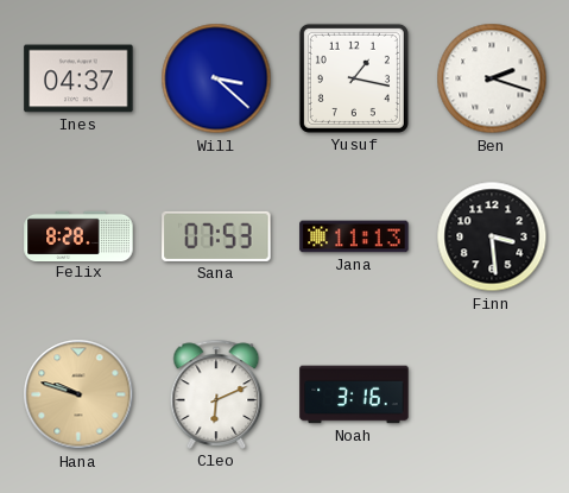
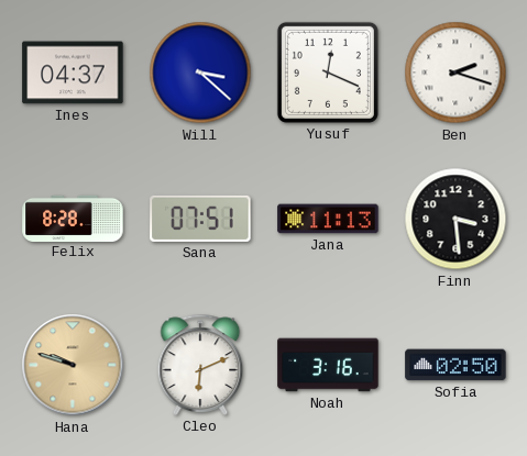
Yusuf: 1:17 -> 12:19 (328, 73)
Sana: 07:53 -> 07:51 (200, 219)
Sofia: none -> 02:50 (455, 365)
